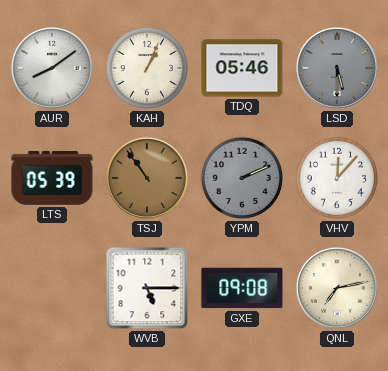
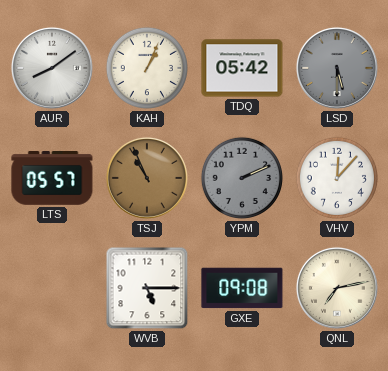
TDQ: 05:46 -> 05:42 (242, 68)
LTS: 05:39 -> 05:57 (52, 179)
TSJ: 10:54 -> 10:56 (147, 178)
